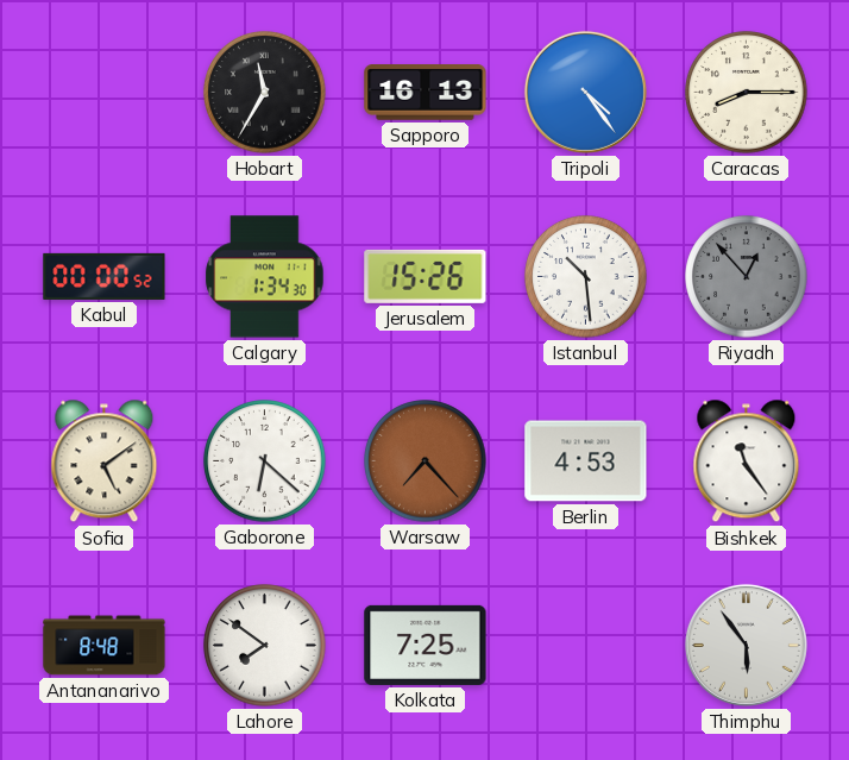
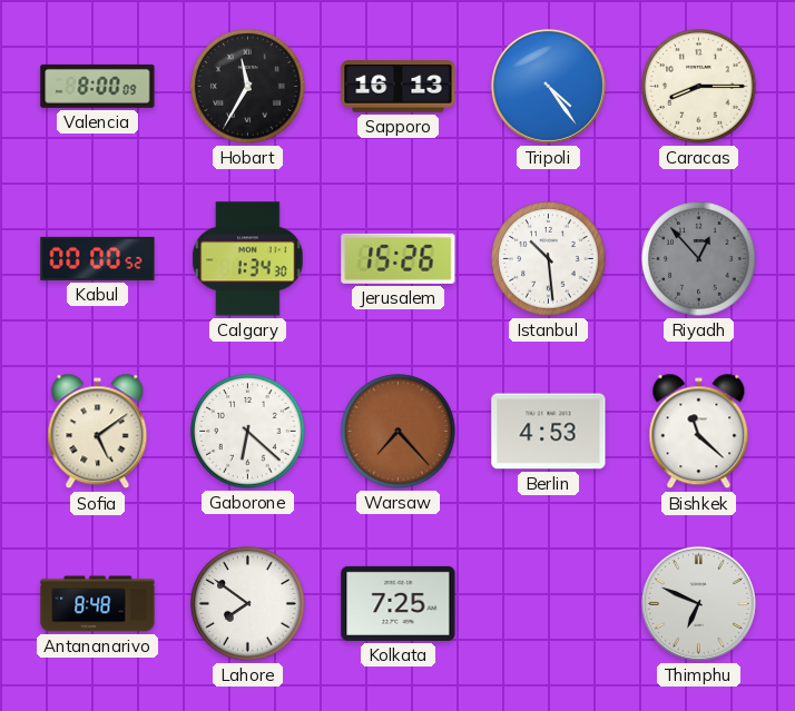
Valencia: none -> 8:00 (98, 86)
Bishkek: 11:24 -> 11:22 (699, 432)
Thimphu: 5:54 -> 6:49 (698, 603)
